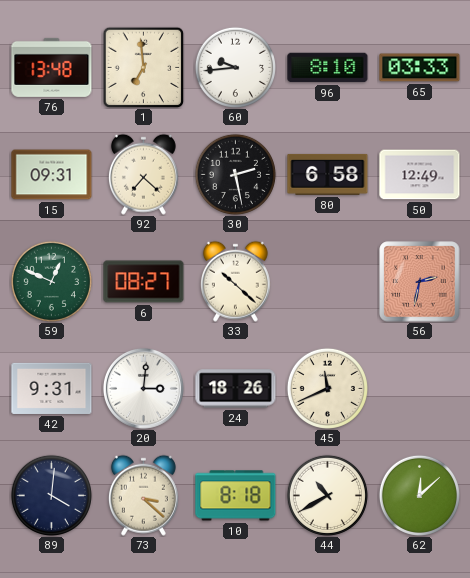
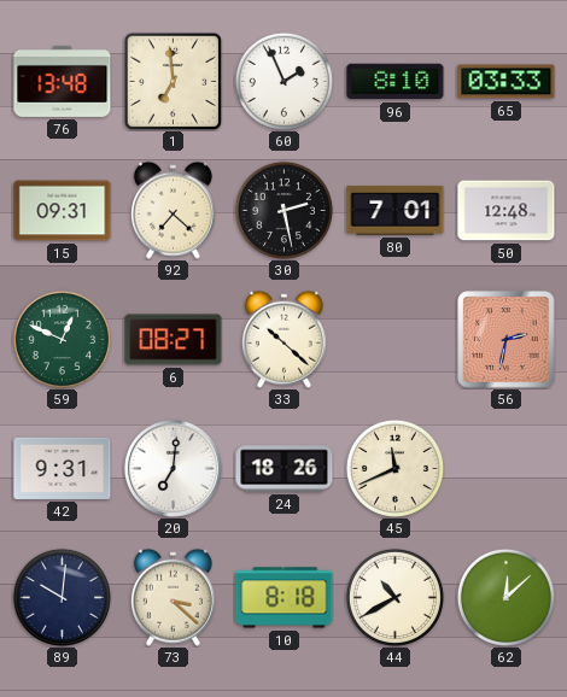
60: 9:44 -> 1:56 (283, 81)
80: 6:58 -> 7:01 (396, 210)
50: 12:49 -> 12:48 (507, 211)
20: 3:01 -> 7:01 (173, 468)
89: 4:01 -> 10:01 (62, 597)
